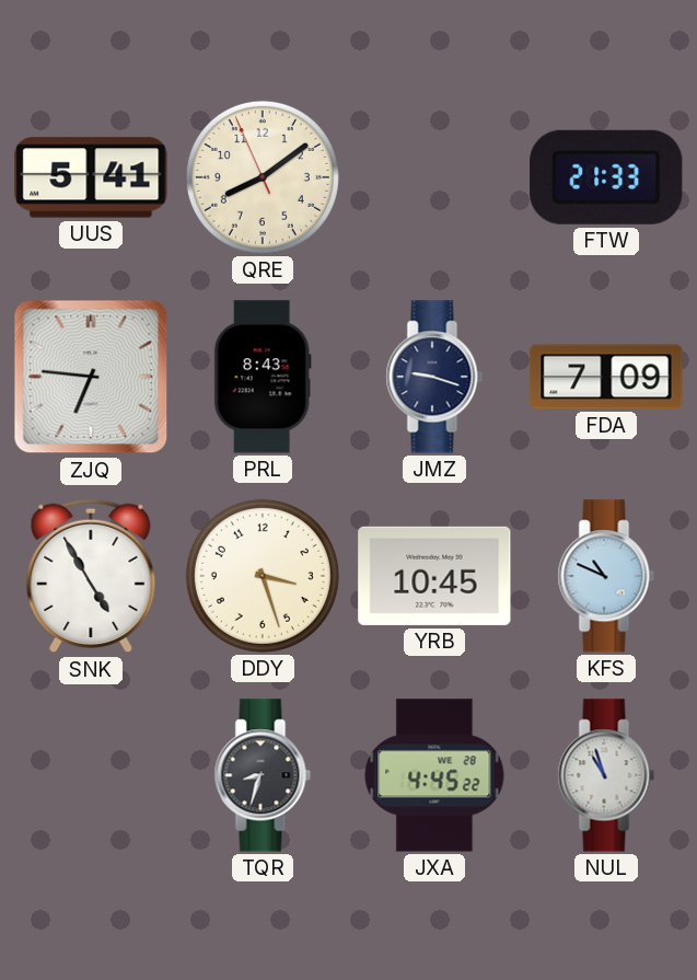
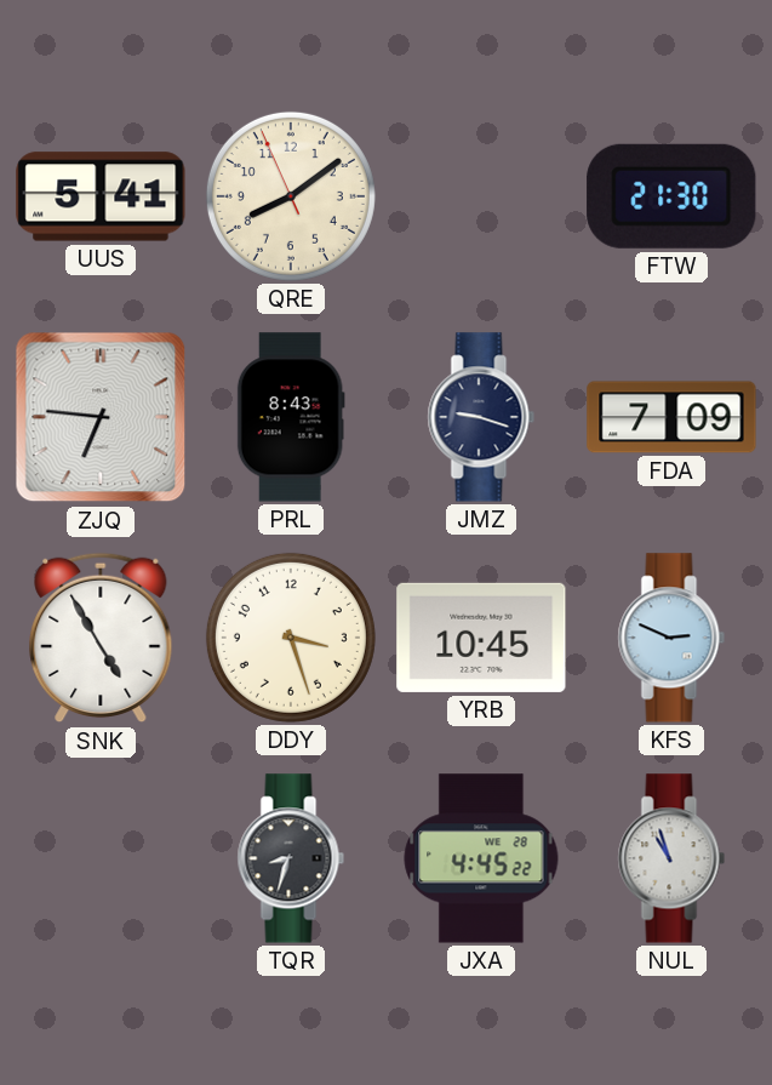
FTW: 21:33 -> 21:30 (671, 196)
KFS: 10:49 -> 2:49 (671, 638)
